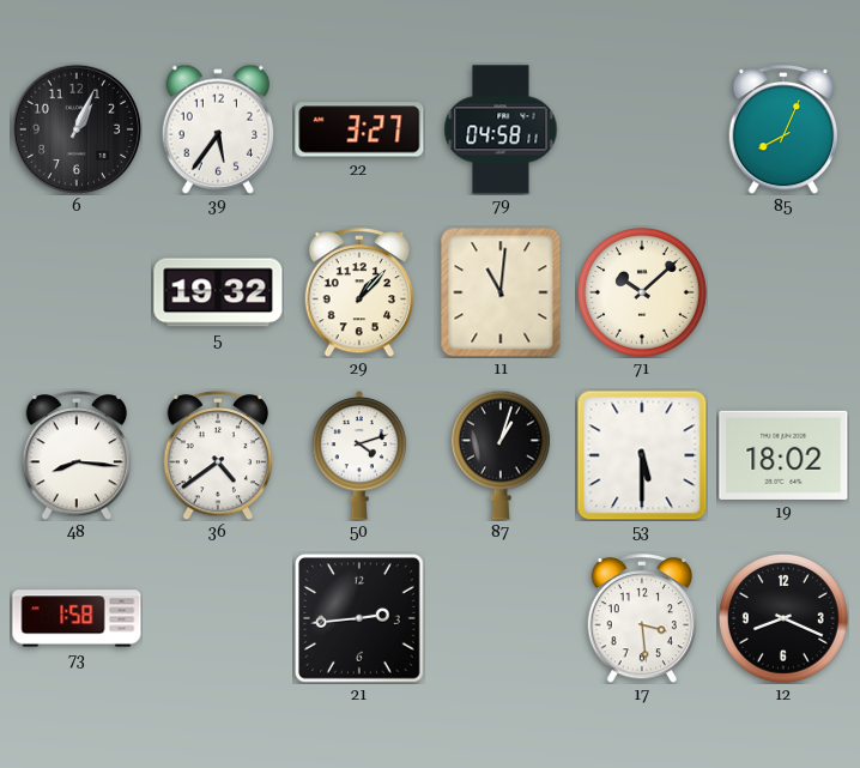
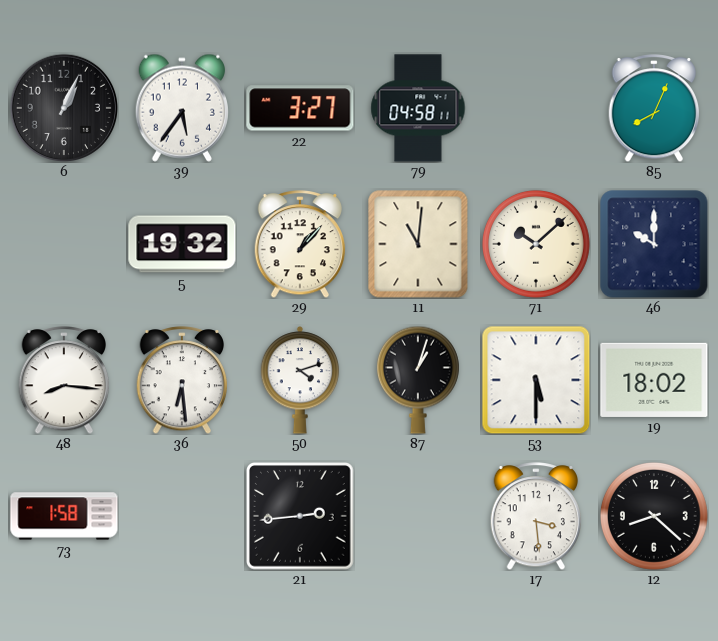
46: none -> 10:00 (654, 244)
36: 4:39 -> 6:29 (182, 380)
12: 8:19 -> 8:22 (654, 516)
